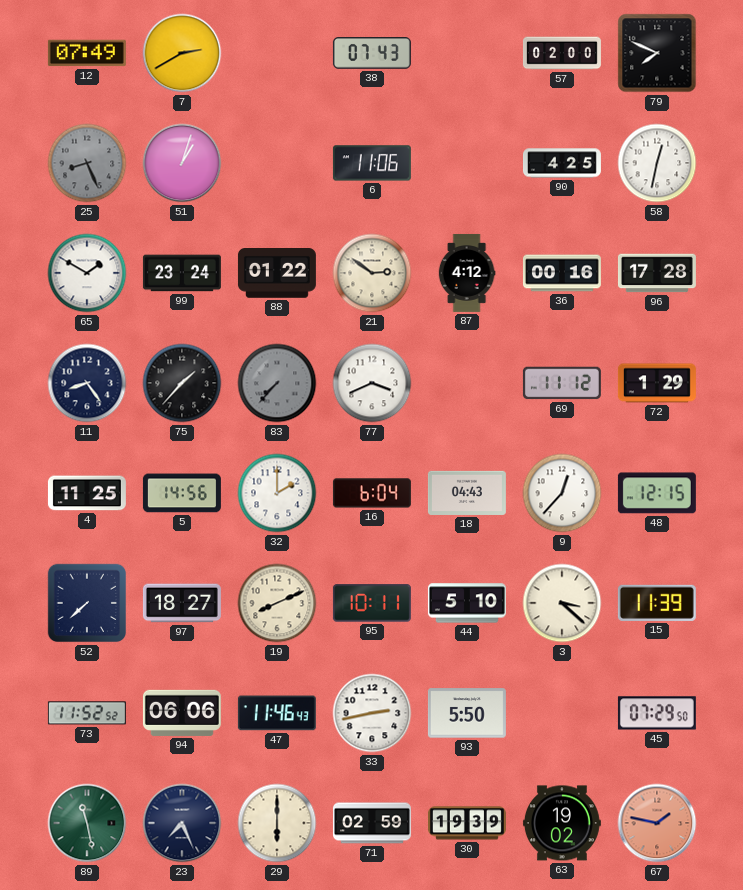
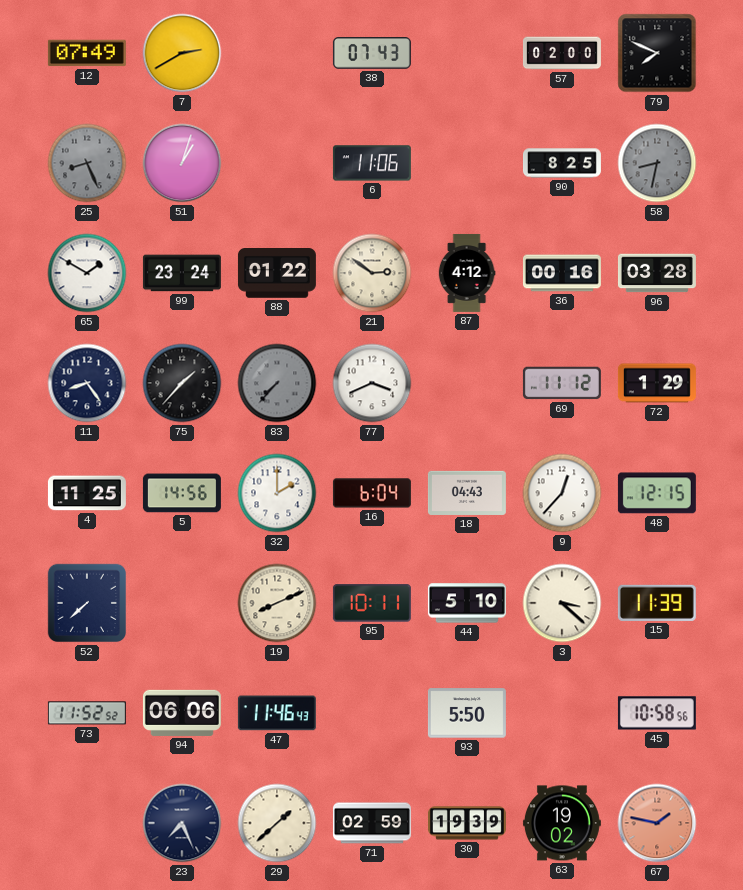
90: 4:25 -> 8:25 (562, 163)
58: 12:32 -> 8:32 (657, 163)
58 dial: white -> grey (657, 163)
96: 17:28 -> 03:28 (657, 273)
97: 18:27 -> none (182, 603)
33: 2:43 -> none (372, 713)
45: 07:29 -> 10:58 (657, 713)
89: 11:28 -> none (87, 823)
29: 6:00 -> 1:38 (277, 823)
